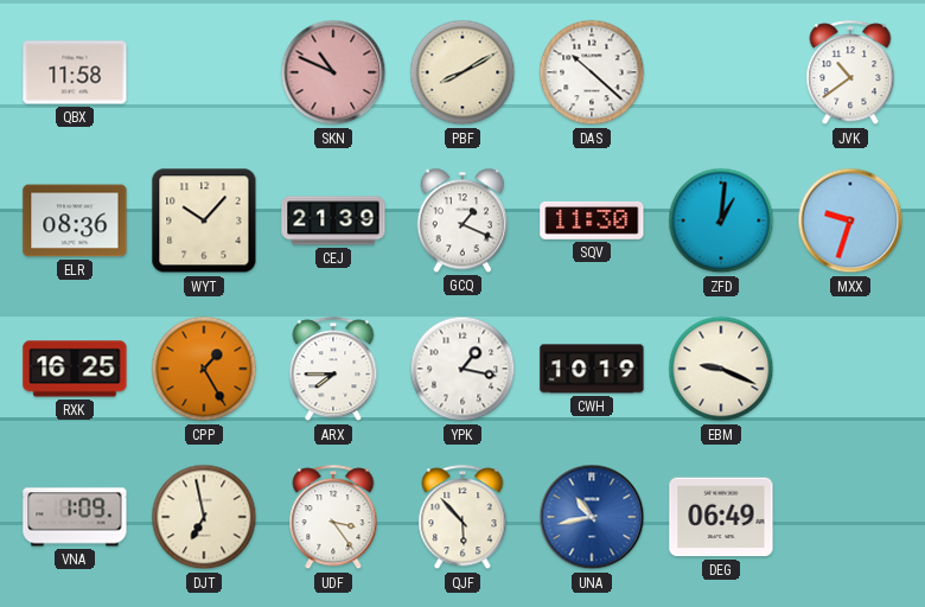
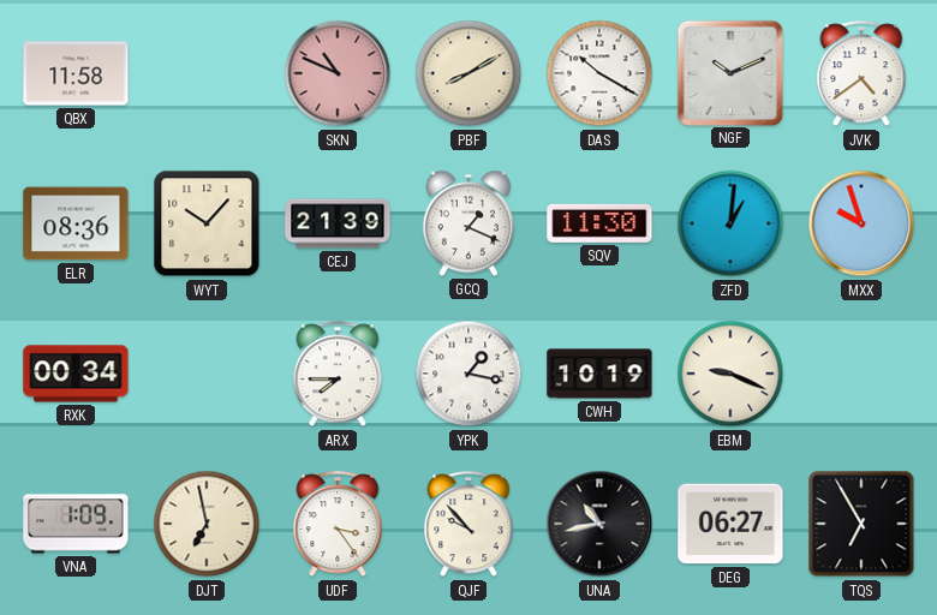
DAS: 10:22 -> 10:20 (599, 73)
NGF: none -> 10:11 (729, 72)
JVK: 10:39 -> 4:39 (861, 74)
MXX: 9:33 -> 9:57 (861, 223)
RXK: 16:25 -> 00:34 (76, 374)
CPP: 1:25 -> none (204, 369)
QJF: 5:53 -> 9:53 (468, 525)
UNA dial: blue -> black (599, 524)
DEG: 06:49 -> 06:27 (730, 524)
TQS: none -> 6:55 (861, 524)
